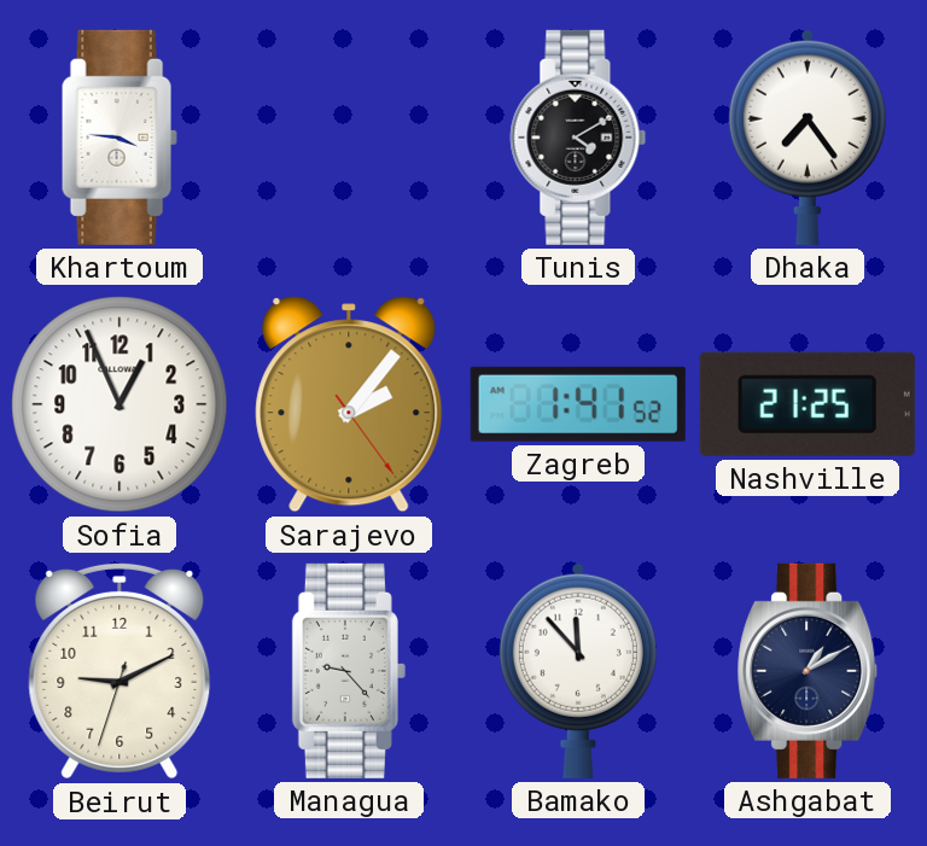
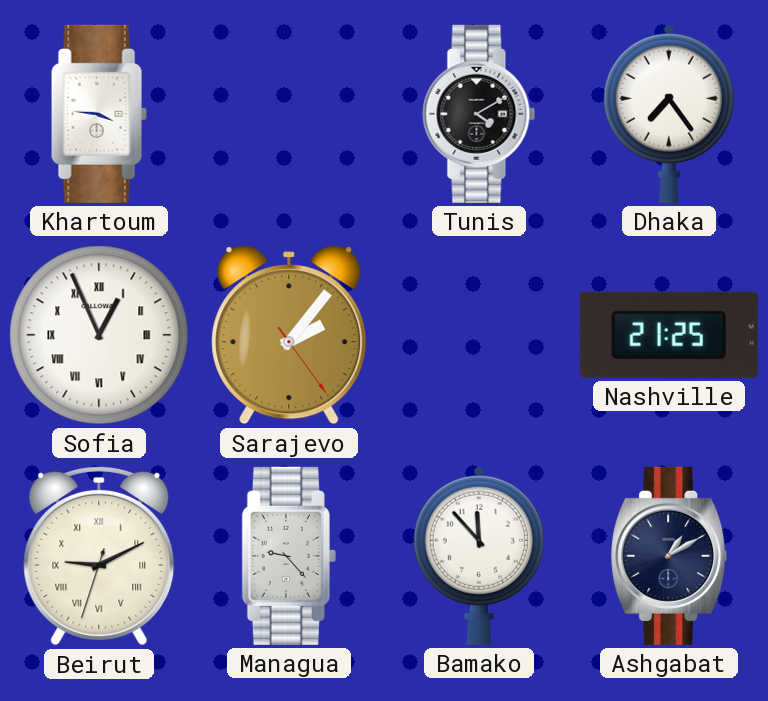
Sofia numerals: Arabic -> Roman (99, 335)
Zagreb: 1:41 -> none (578, 404)
Beirut numerals: Arabic -> Roman (99, 556)
